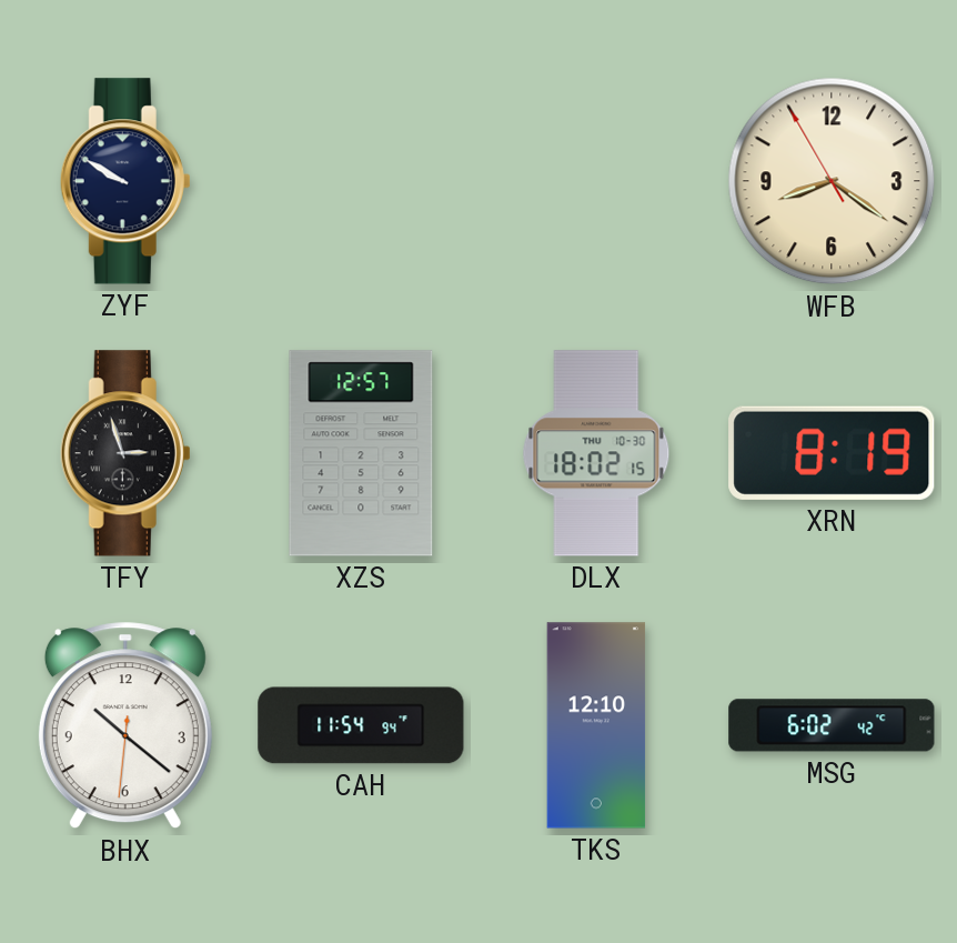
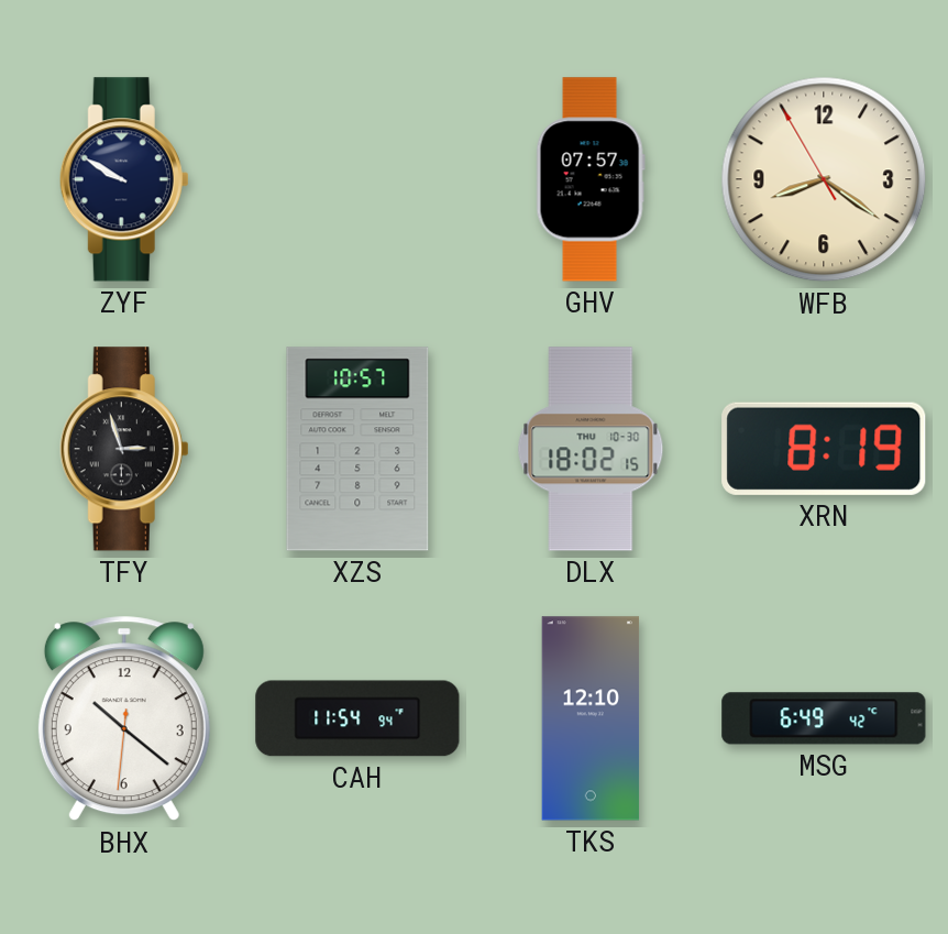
GHV: none -> 07:57 (591, 179)
XZS: 12:57 -> 10:57 (357, 449)
MSG: 6:02 -> 6:49 (824, 718)
